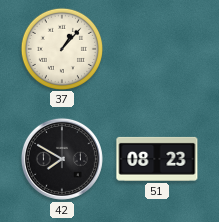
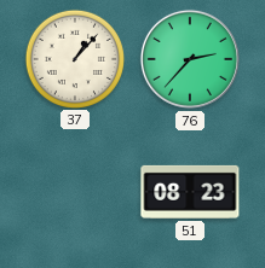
76: none -> 2:37 (190, 59)
42: 7:50 -> none (62, 159)
